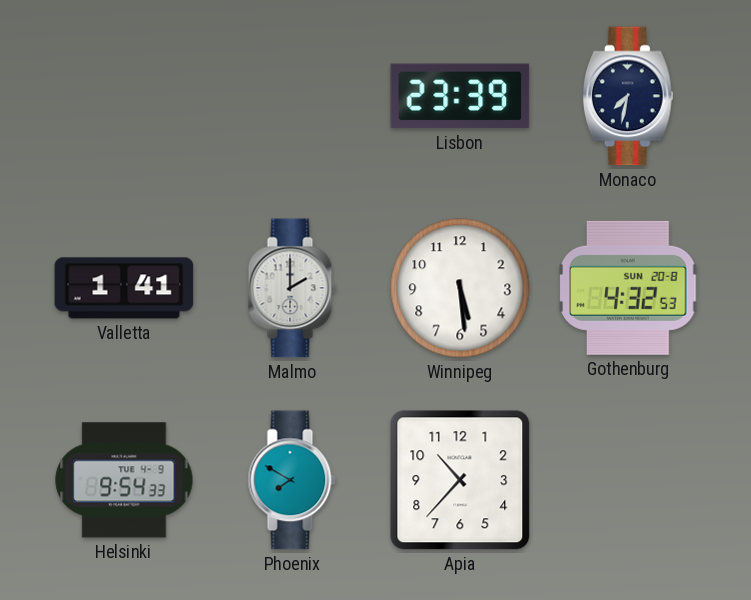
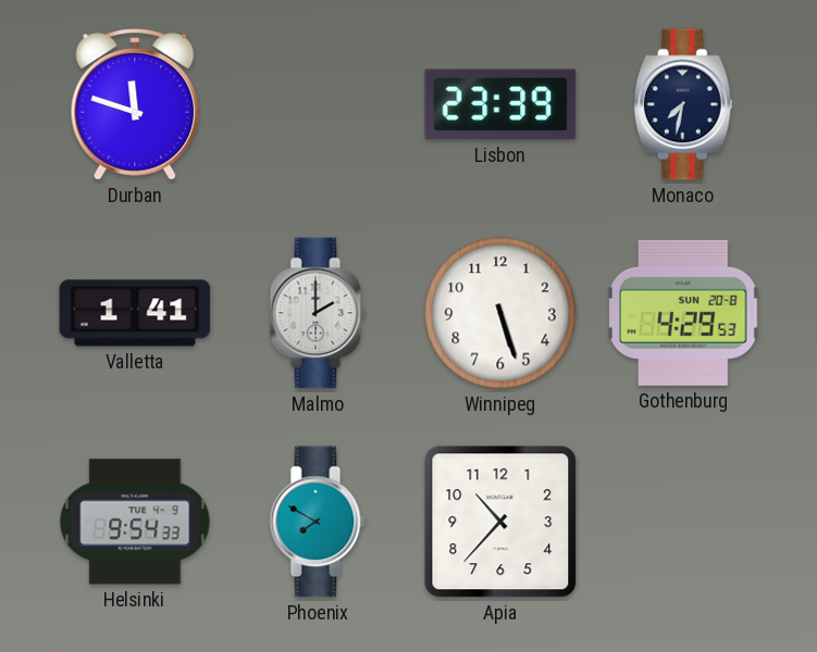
Durban: none -> 11:48 (135, 104)
Winnipeg: 5:29 -> 5:27 (500, 313)
Gothenburg: 4:32 -> 4:29 (683, 313)
